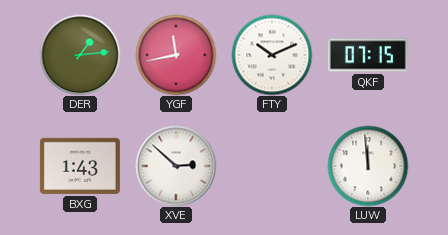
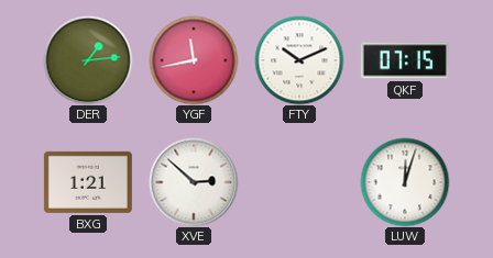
BXG: 1:43 -> 1:21 (88, 182)
LUW: 11:59 -> 12:03 (405, 182)
